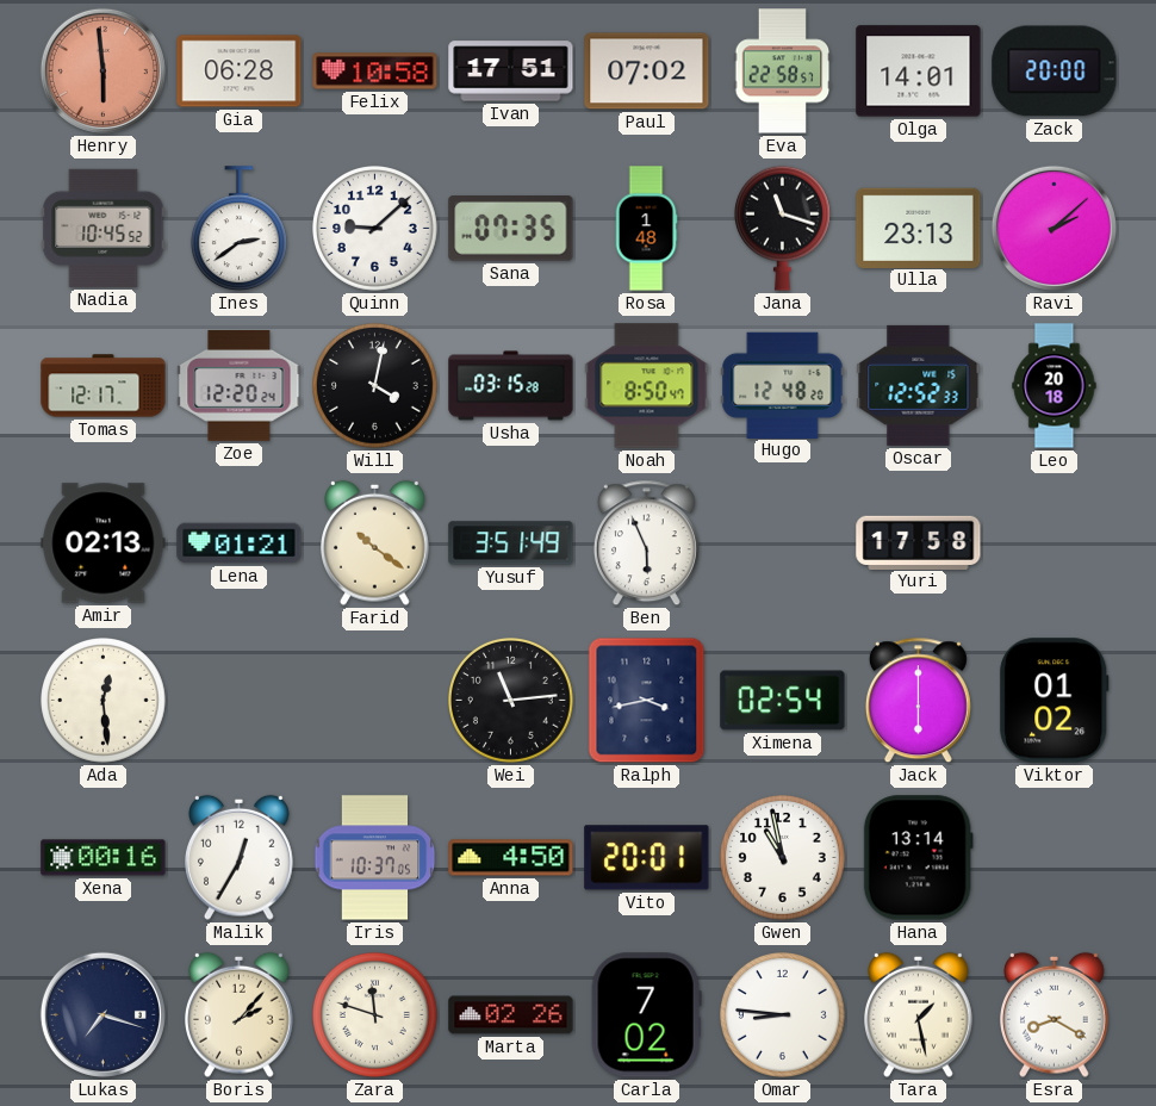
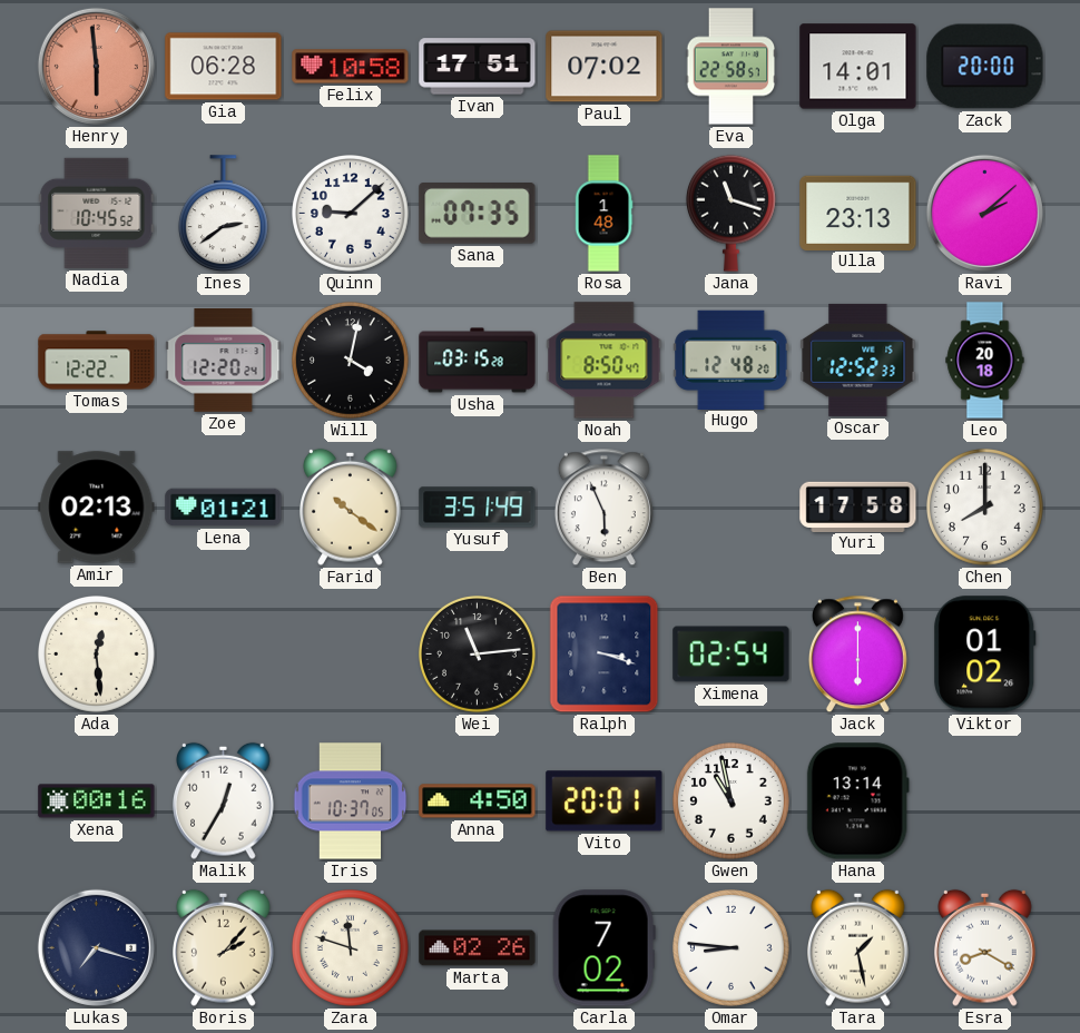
Tomas: 12:17 -> 12:22 (97, 361)
Chen: none -> 8:00 (985, 508)
Ralph: 3:43 -> 3:18 (605, 655)
